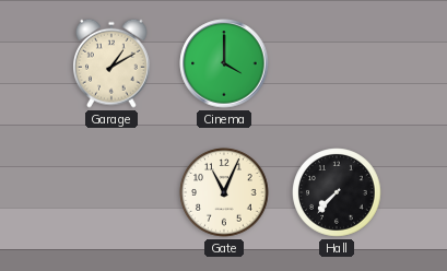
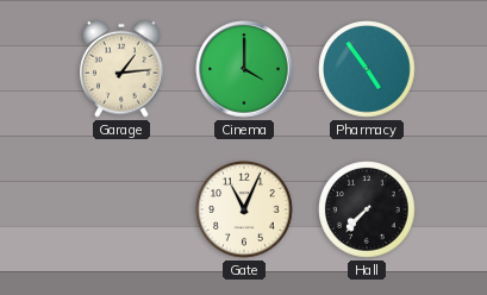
Garage: 1:10 -> 1:14 (123, 69)
Pharmacy: none -> 4:54 (367, 69)
